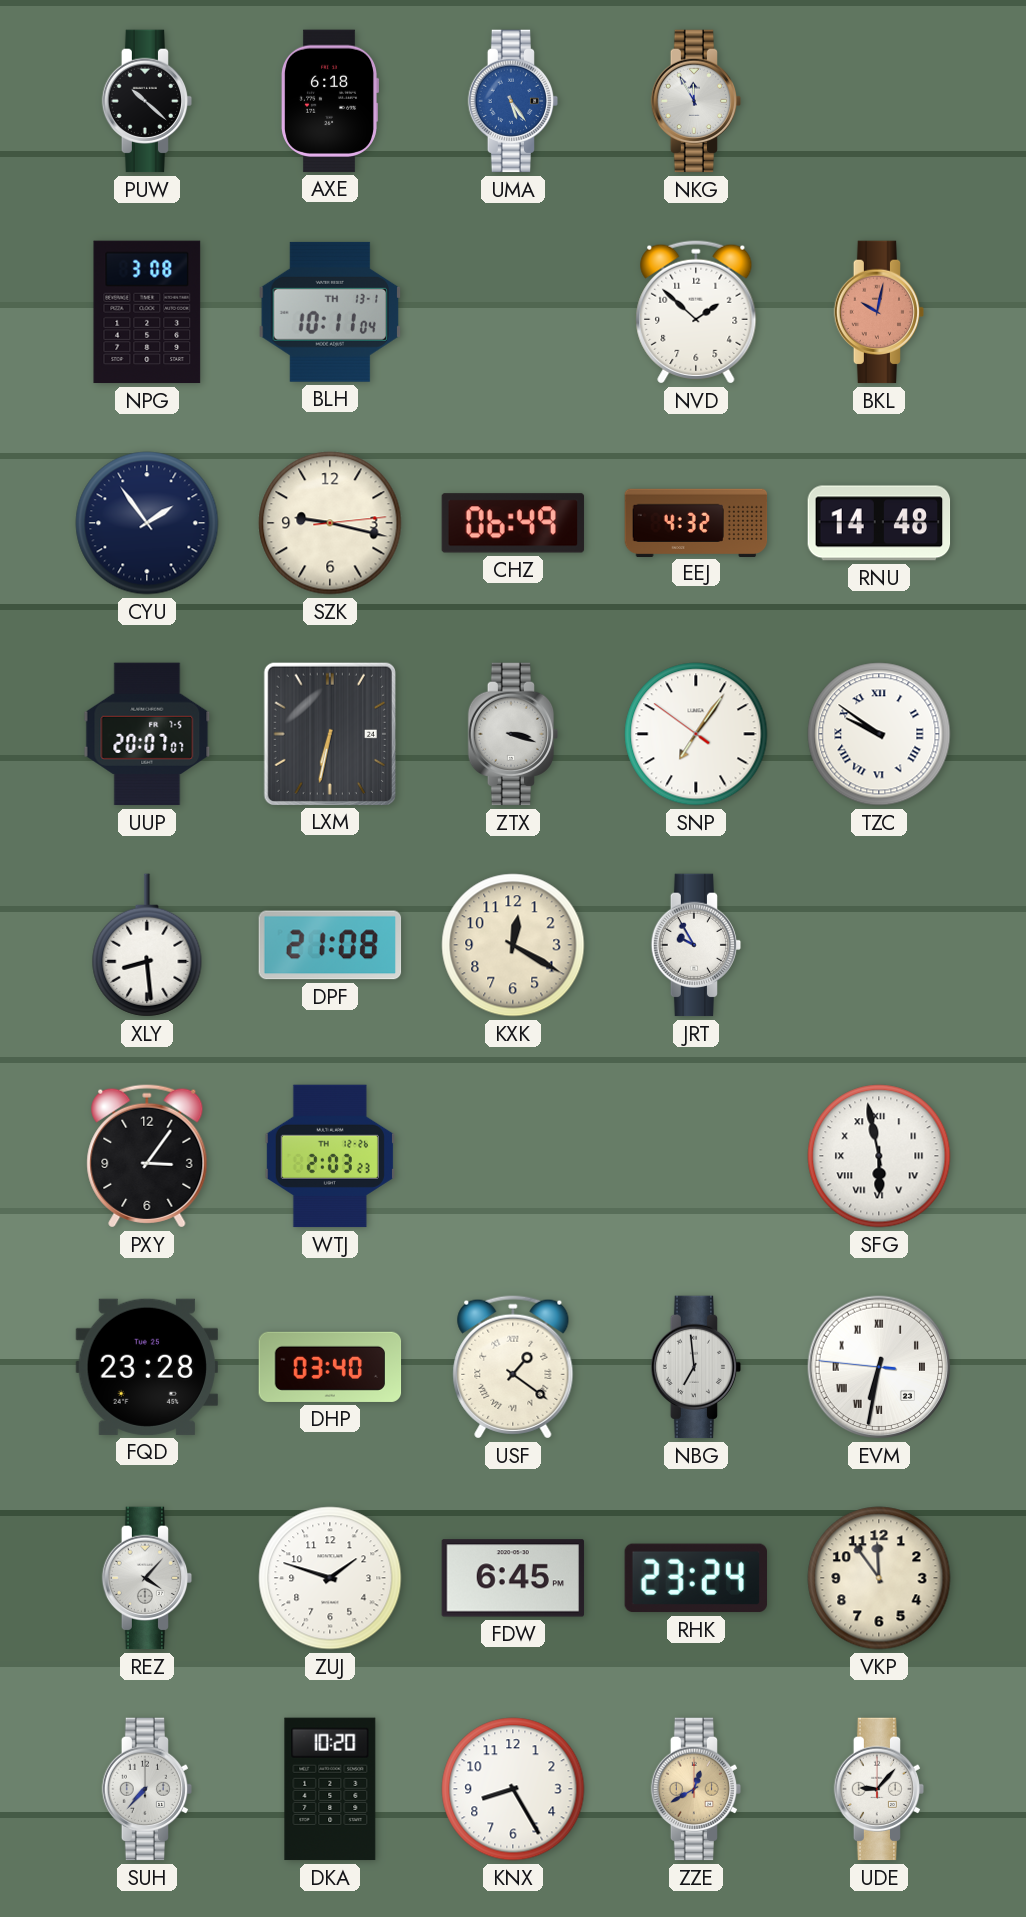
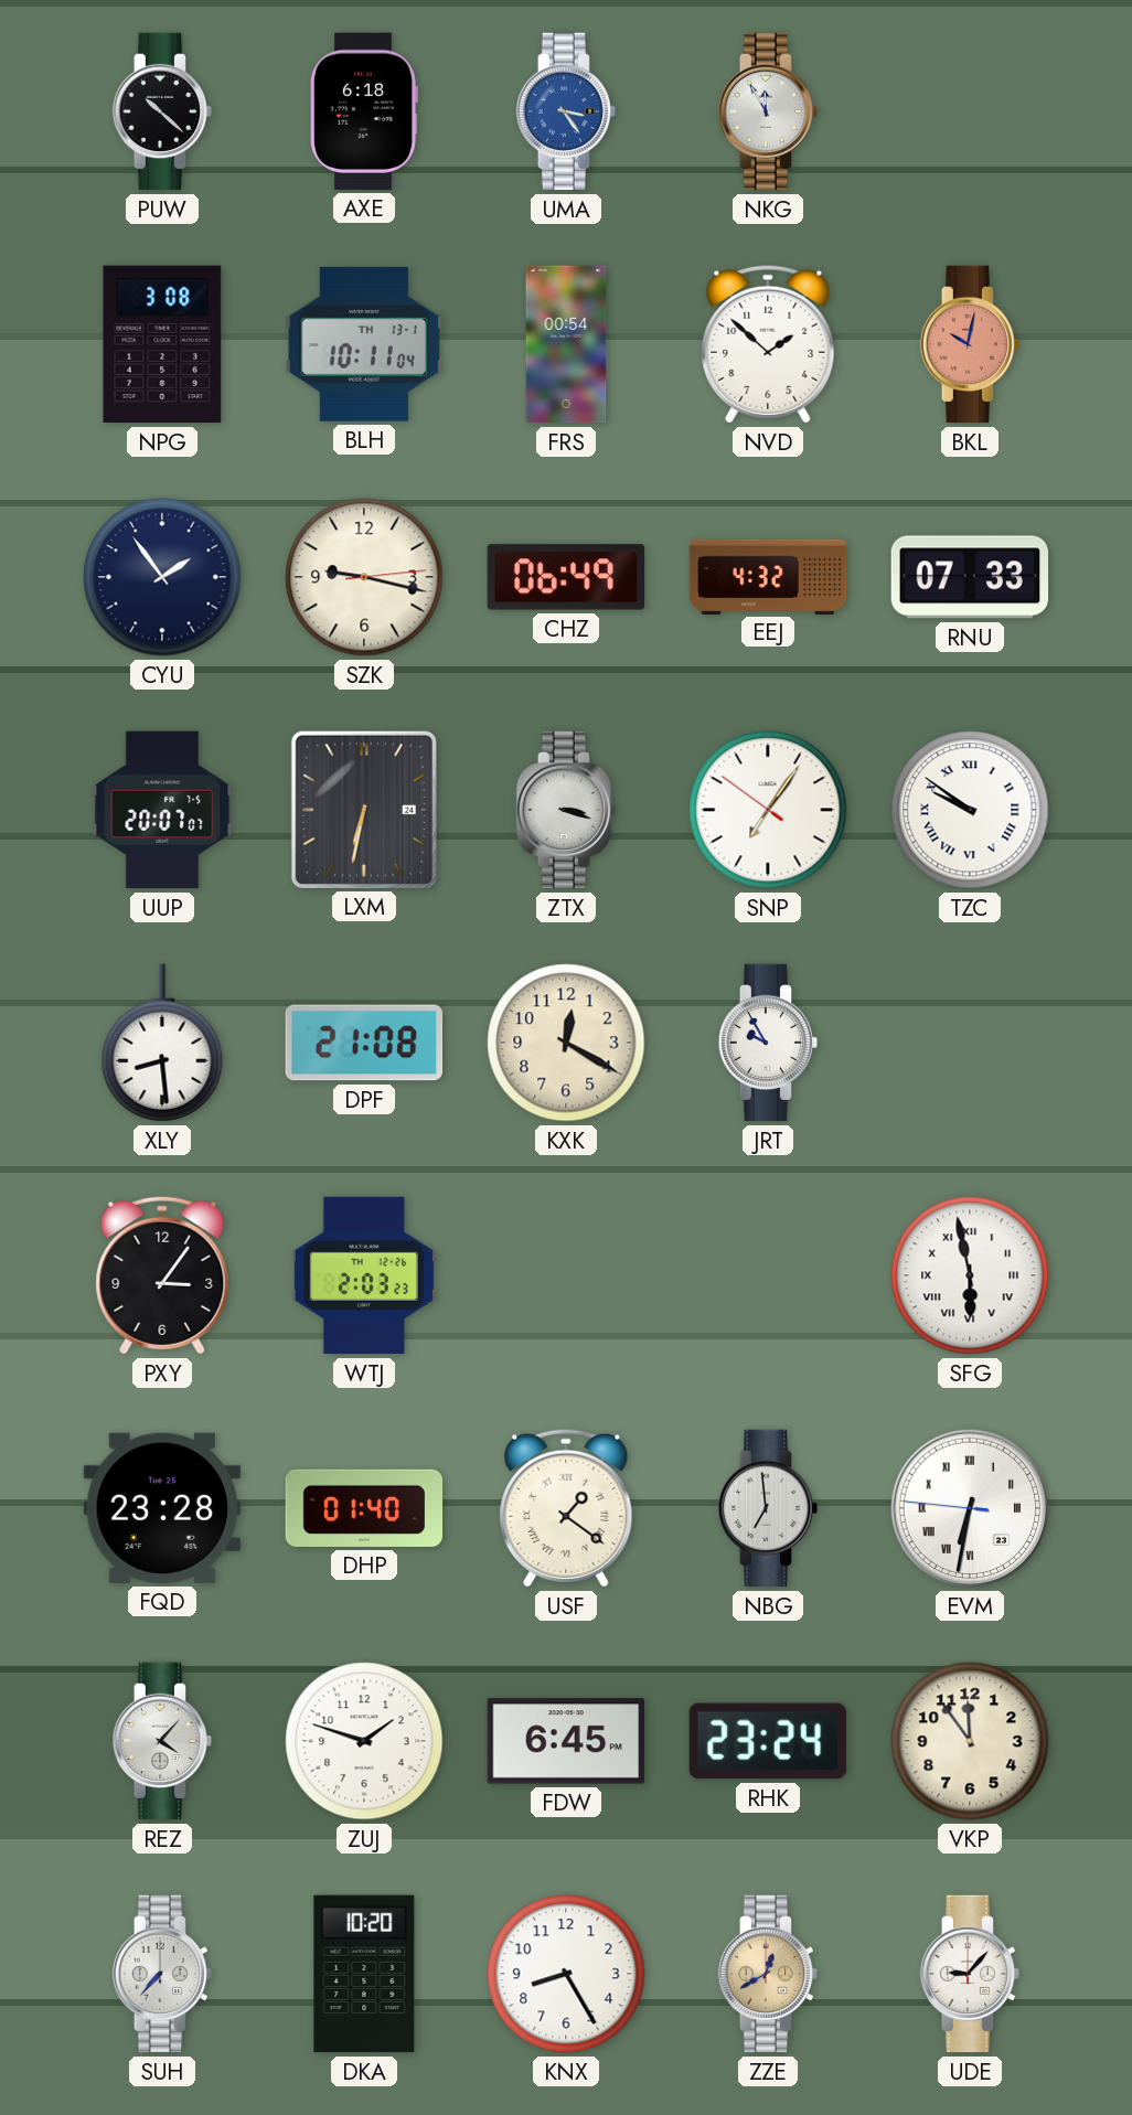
UMA: 5:24 -> 3:24 (566, 111)
FRS: none -> 00:54 (566, 344)
RNU: 14:48 -> 07:33 (970, 577)
DHP: 03:40 -> 01:40 (364, 1508)
